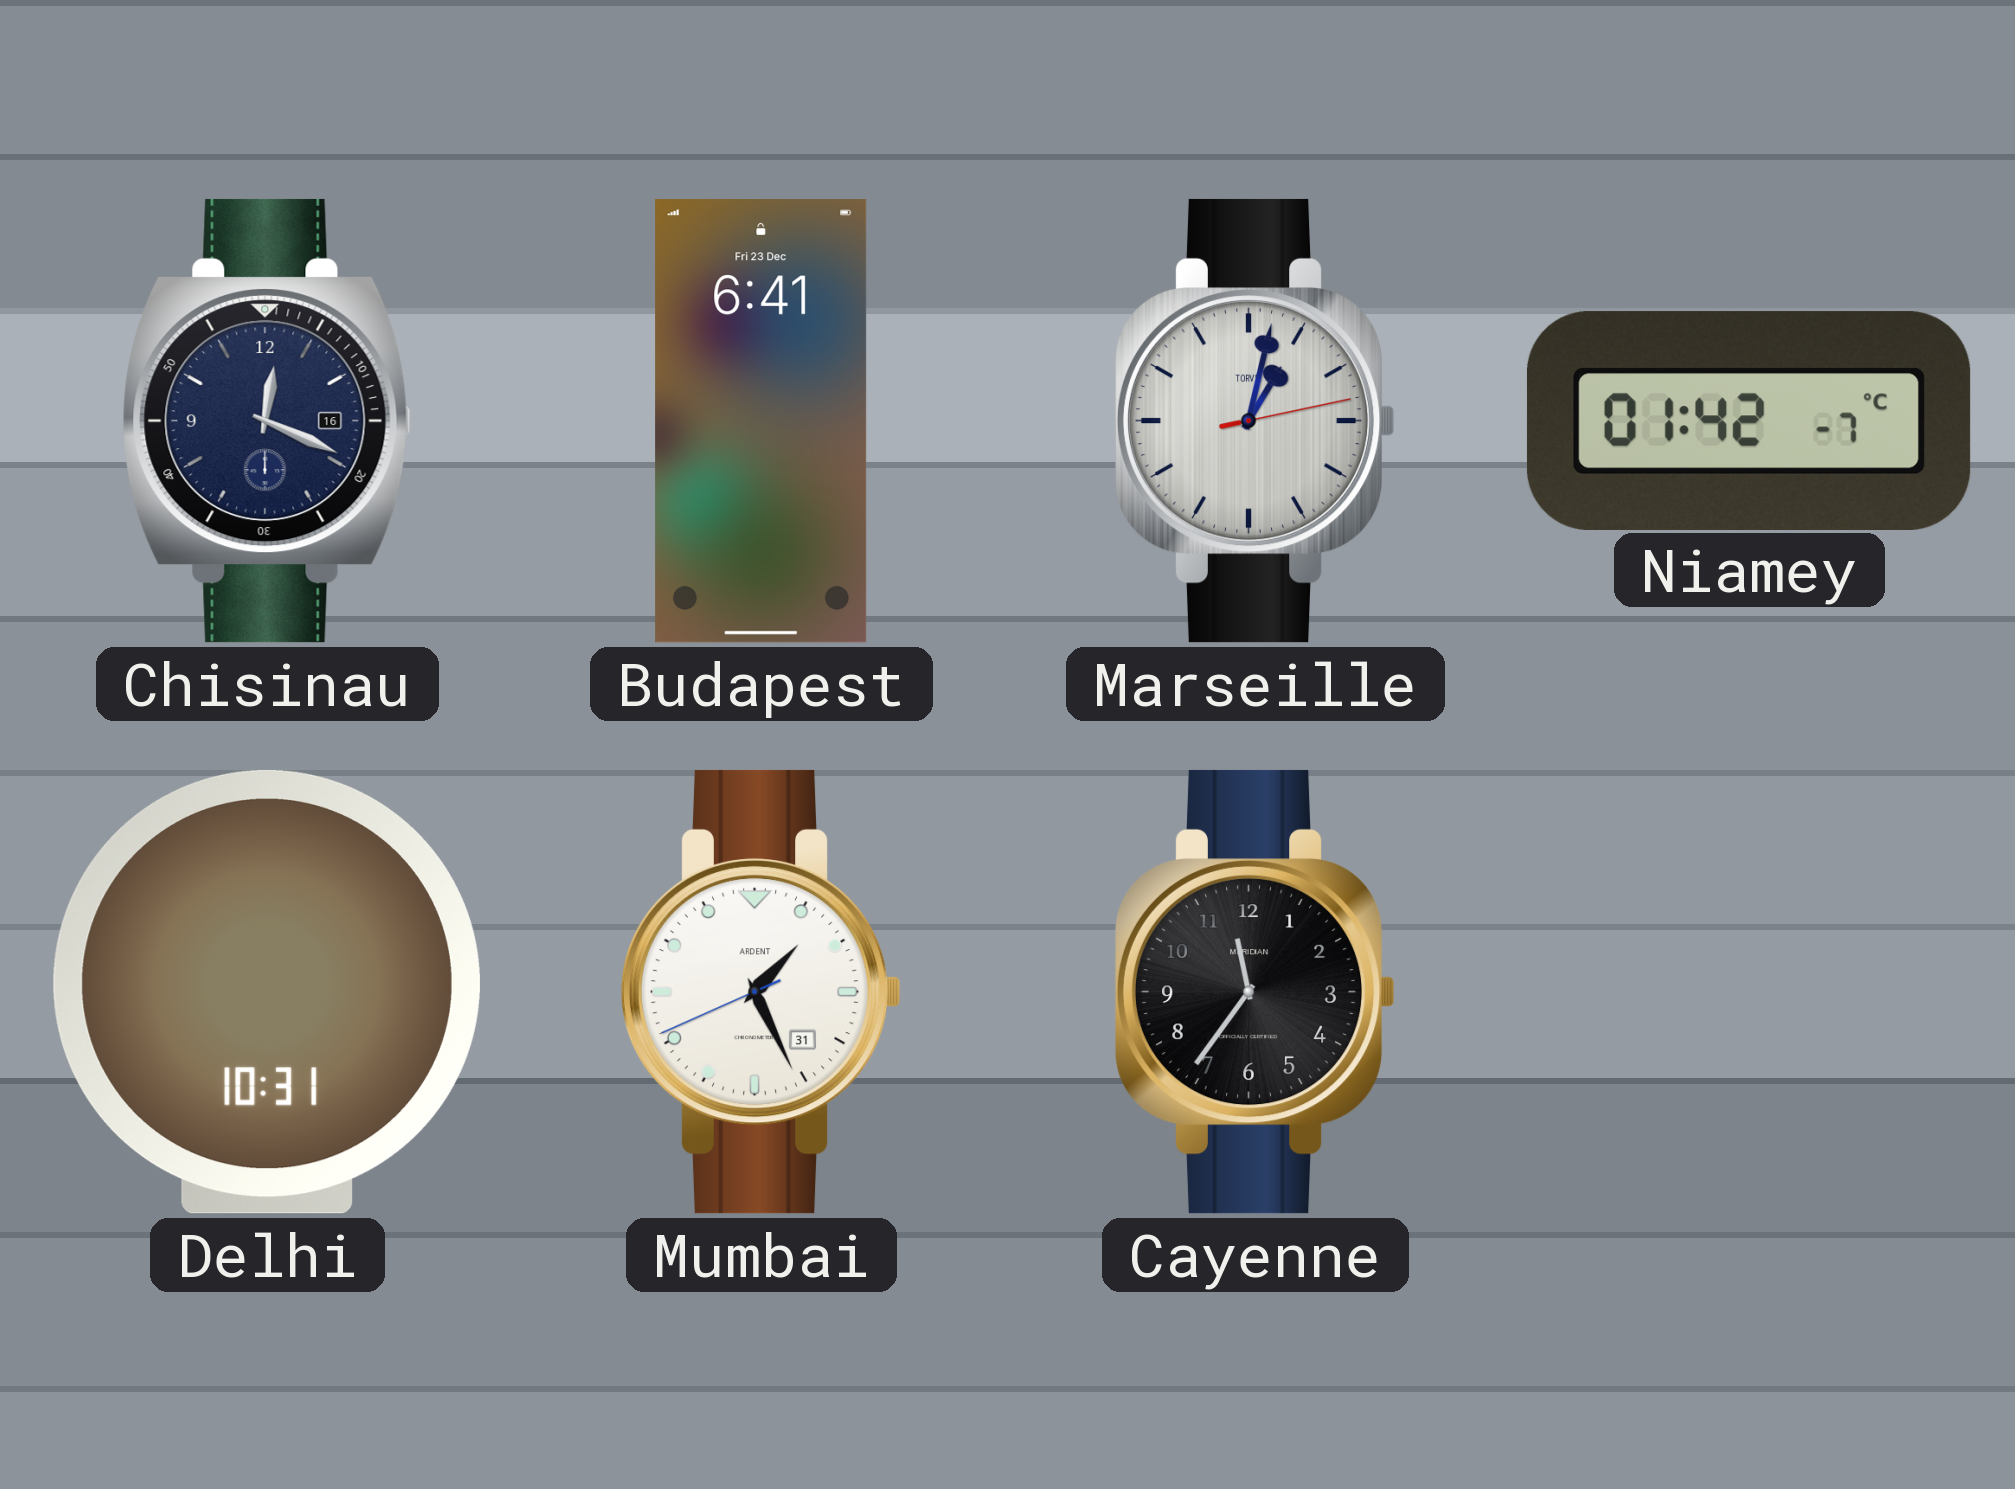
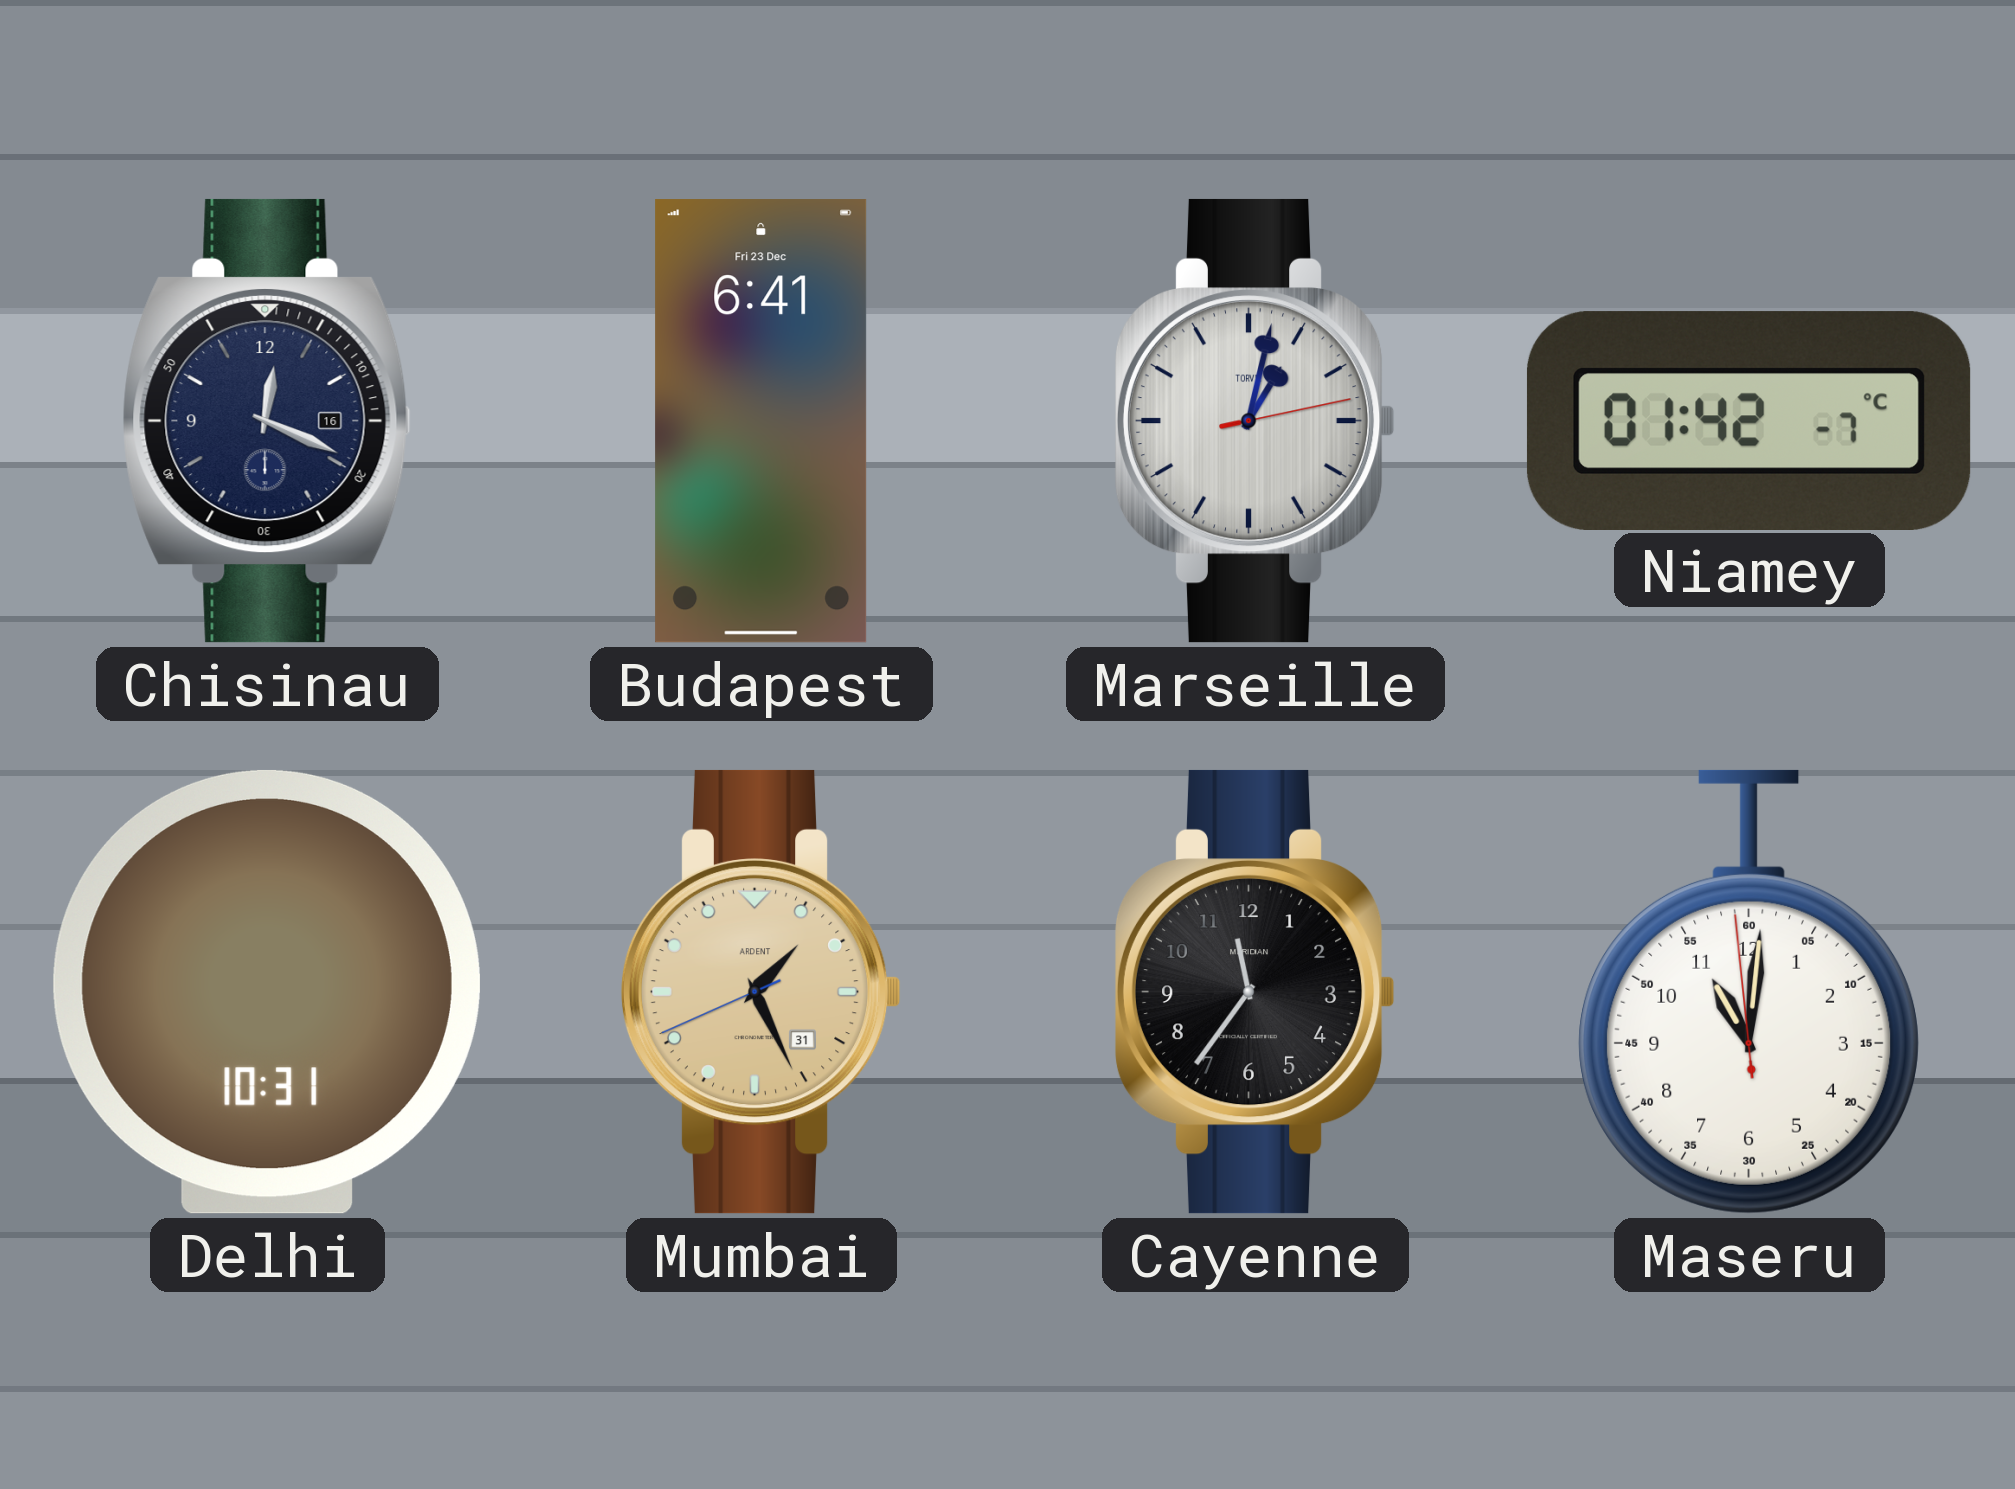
Mumbai dial: white -> champagne (761, 992)
Maseru: none -> 11:00 (1749, 992)
